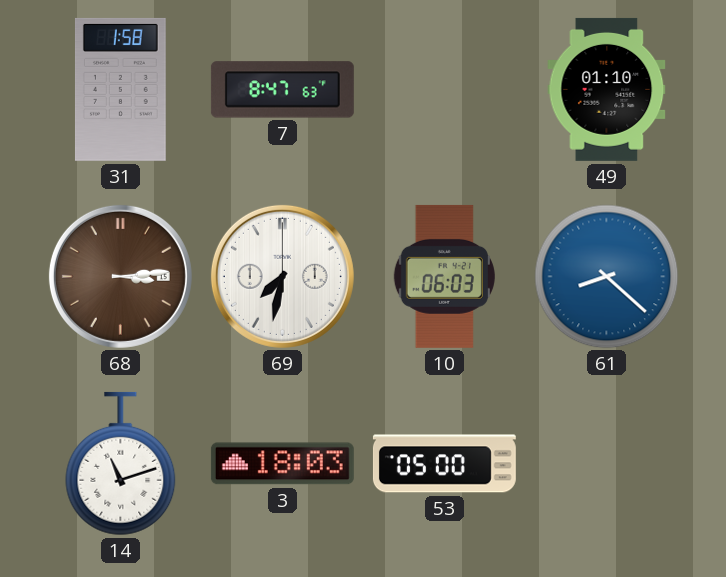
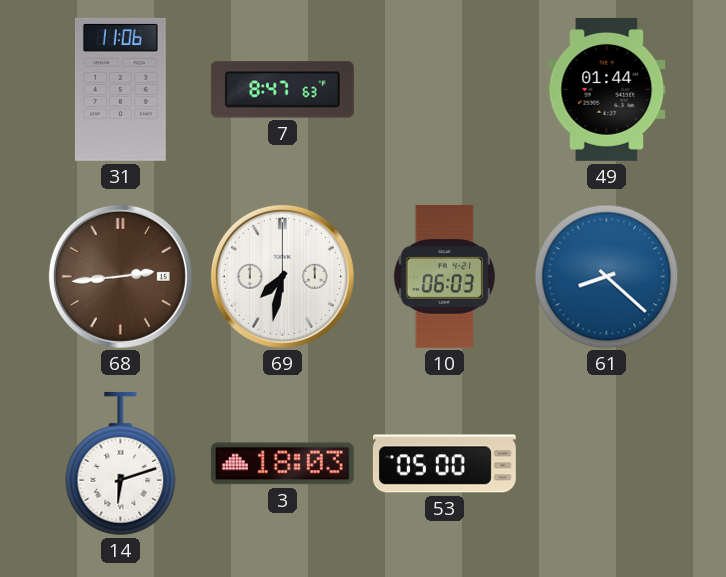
31: 1:58 -> 11:06 (120, 89)
49: 01:10 -> 01:44 (607, 89)
68: 3:14 -> 2:44 (120, 276)
14: 11:12 -> 6:12 (121, 464)
